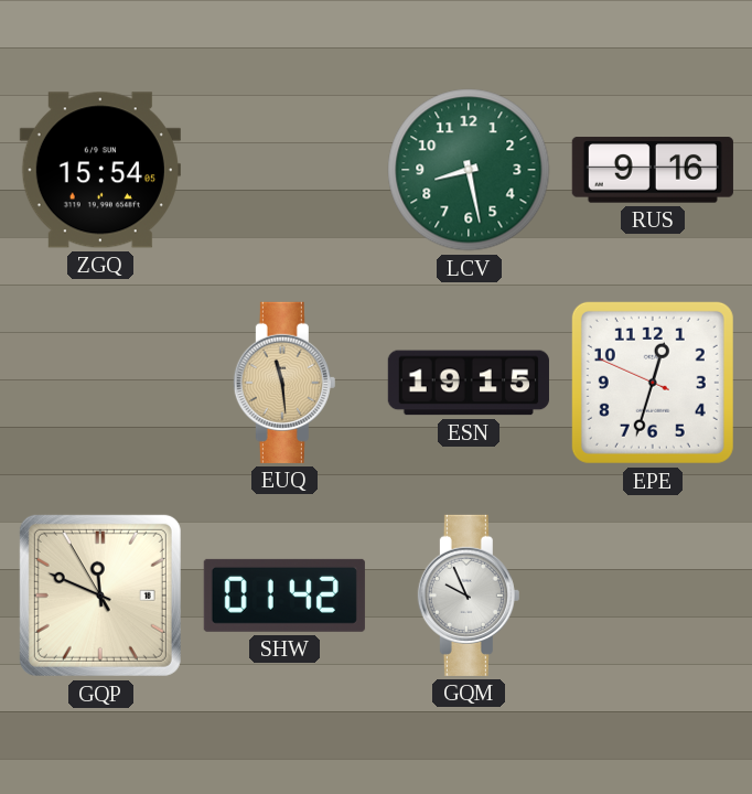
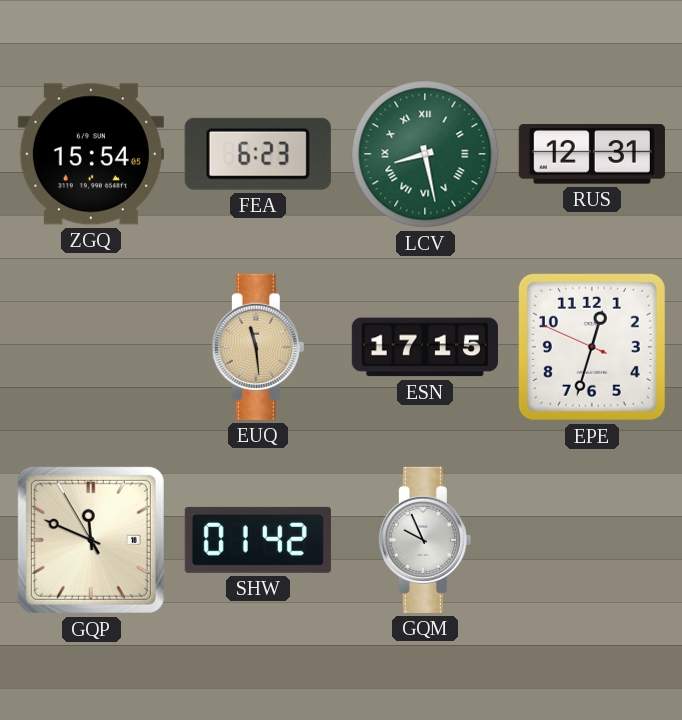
FEA: none -> 6:23 (258, 154)
LCV numerals: Arabic -> Roman (425, 154)
RUS: 9:16 -> 12:31 (592, 154)
ESN: 19:15 -> 17:15 (425, 347)
